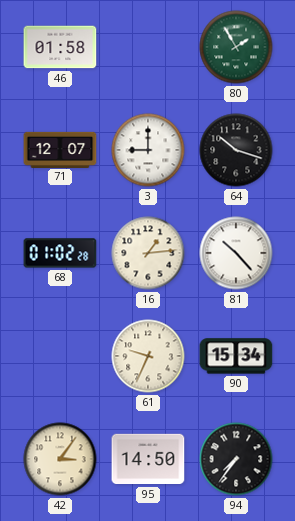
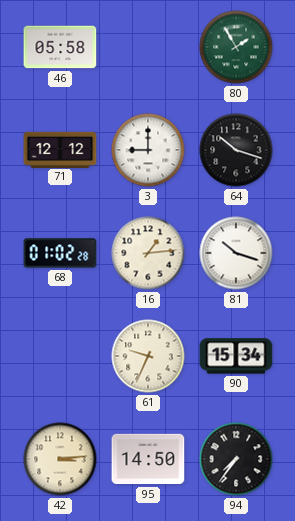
46: 01:58 -> 05:58 (60, 47)
71: 12:07 -> 12:12 (60, 149)
81: 10:23 -> 10:18 (236, 253)
42: 3:06 -> 3:14 (60, 459)
